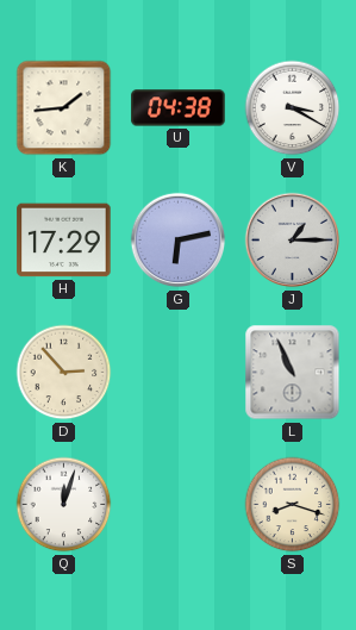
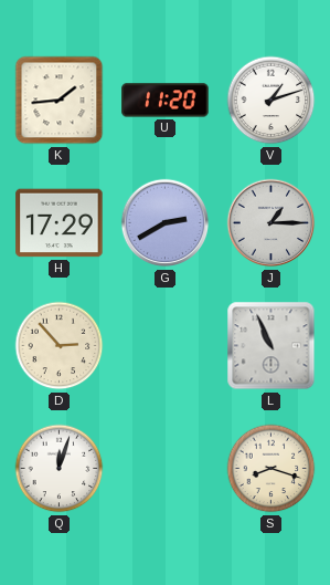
U: 04:38 -> 11:20 (166, 101)
V: 3:20 -> 1:12 (272, 101)
G: 6:13 -> 2:40 (166, 223)
